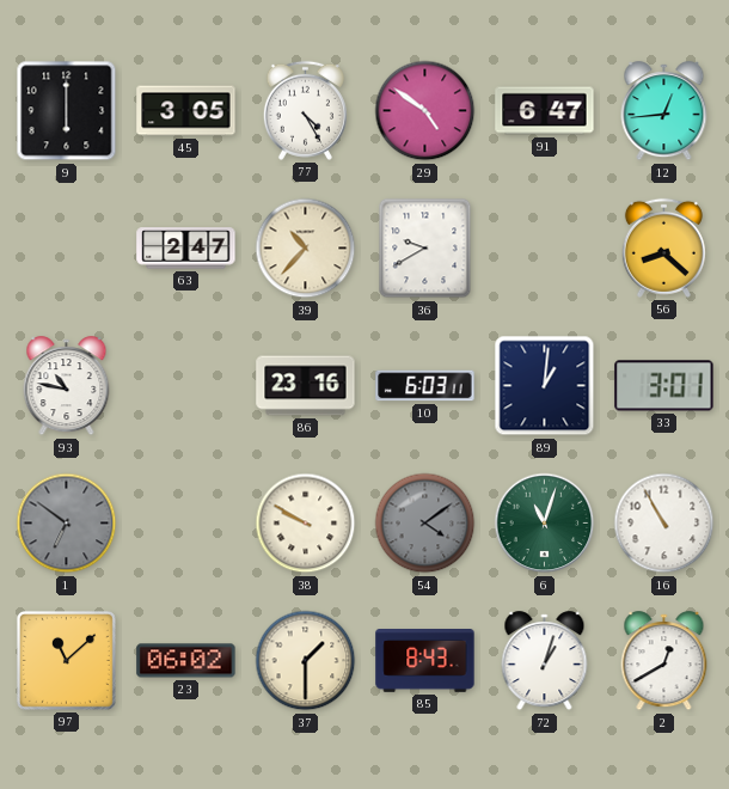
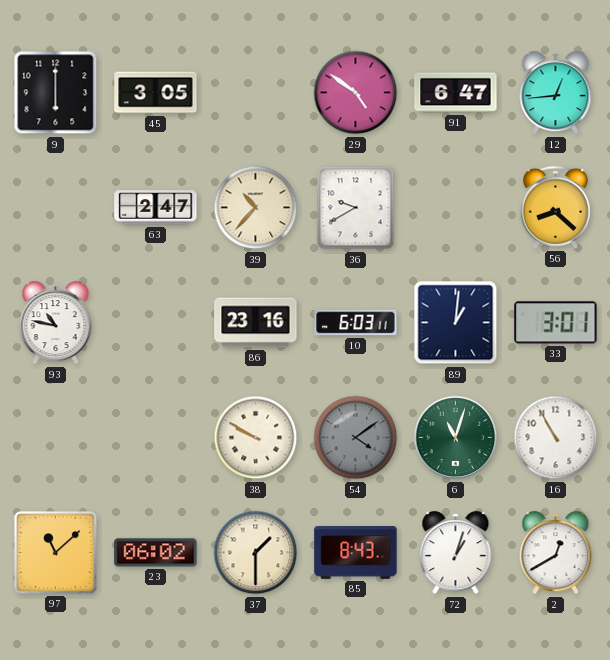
77: 4:25 -> none (305, 110)
1: 6:51 -> none (67, 524)
